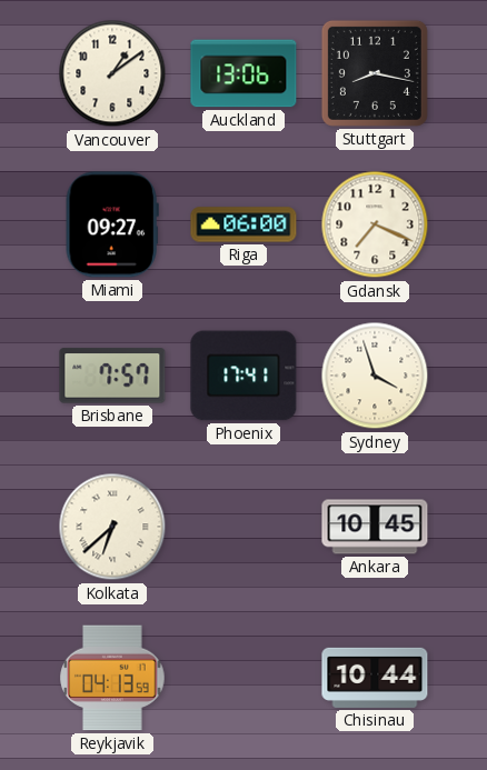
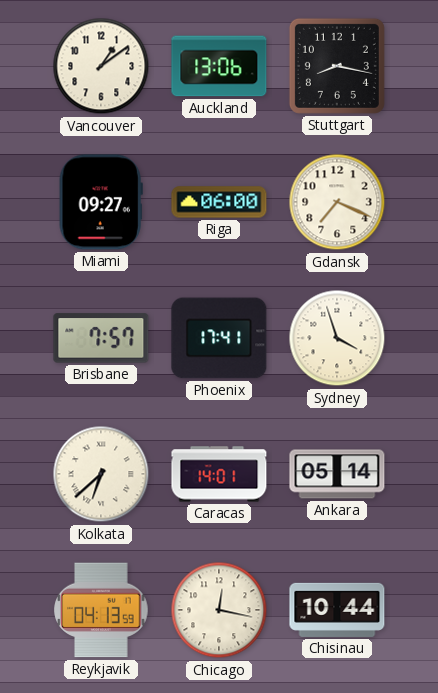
Caracas: none -> 14:01 (219, 474)
Ankara: 10:45 -> 05:14 (337, 474)
Chicago: none -> 12:17 (219, 610)
